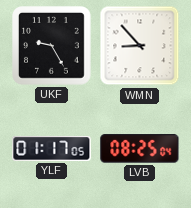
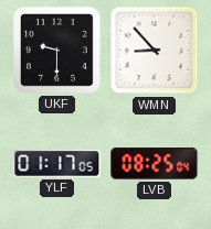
UKF: 9:25 -> 9:30 (57, 51)
